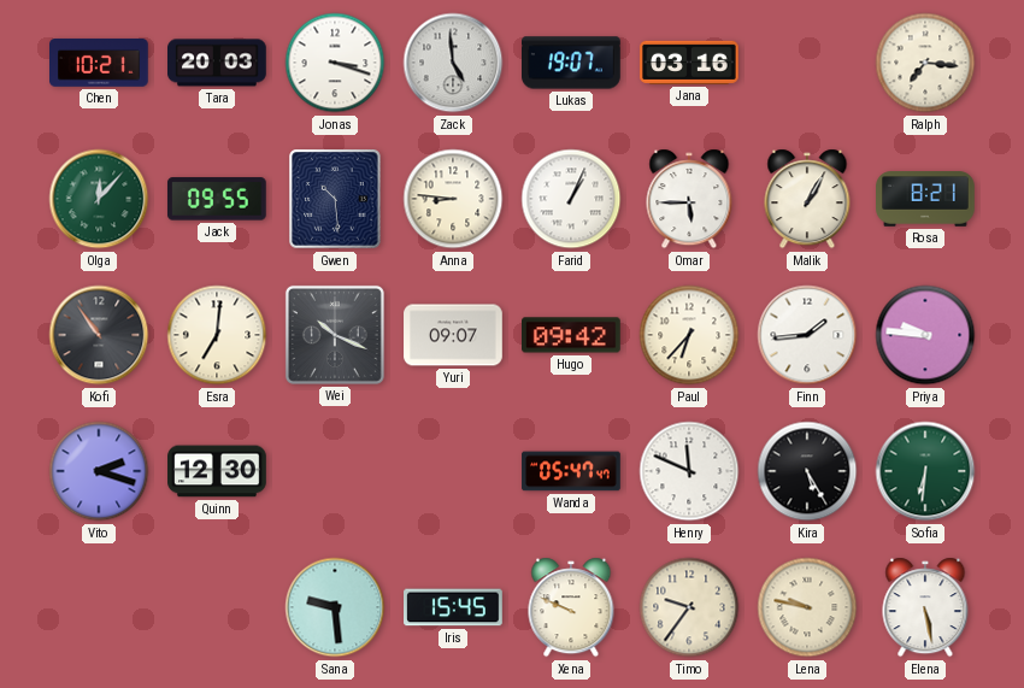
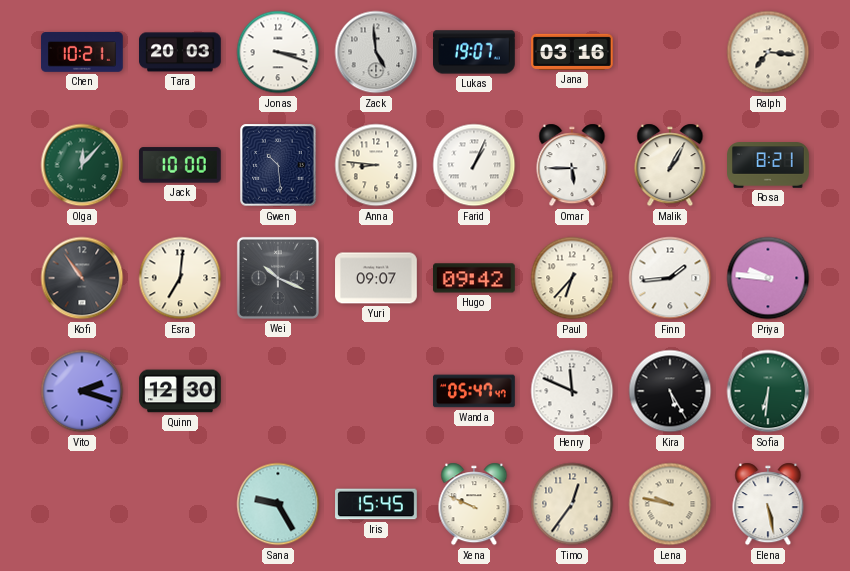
Jack: 09:55 -> 10:00 (180, 165)
Sana: 9:29 -> 9:25 (278, 504)
Timo: 9:36 -> 12:36 (572, 504)
